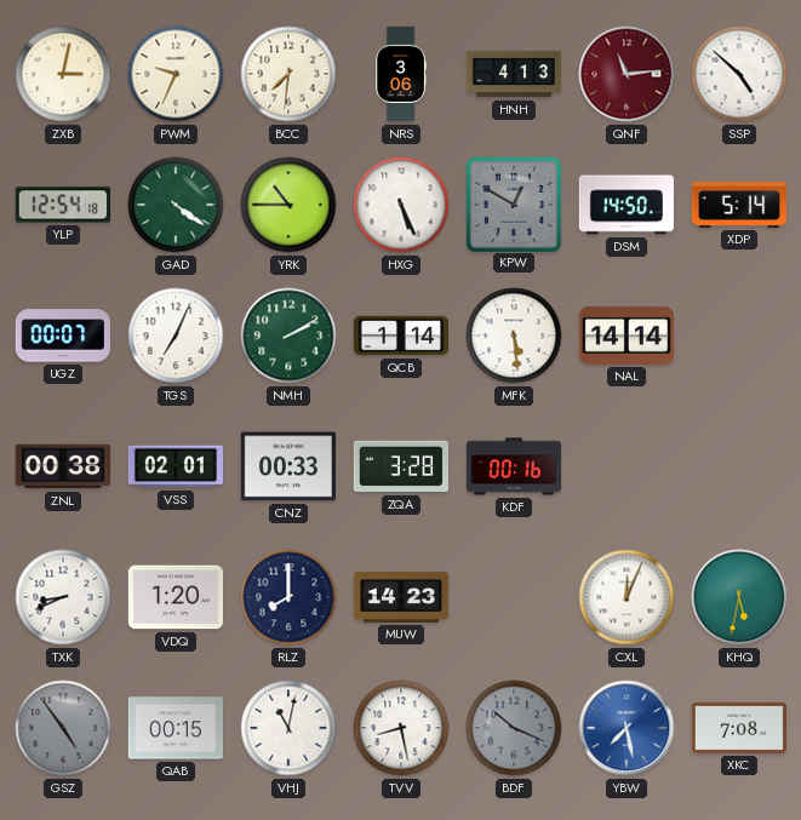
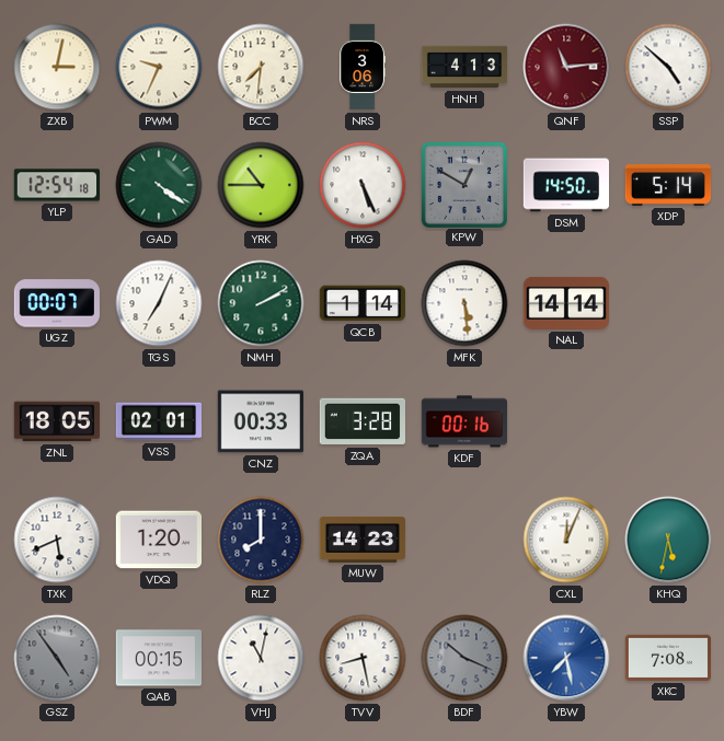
ZNL: 00:38 -> 18:05 (56, 421)
TXK: 8:41 -> 5:41 (57, 540)
